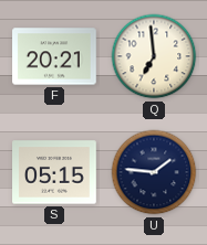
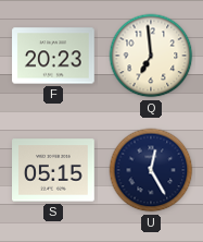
F: 20:21 -> 20:23 (53, 56)
U: 1:46 -> 12:25 (151, 170)
